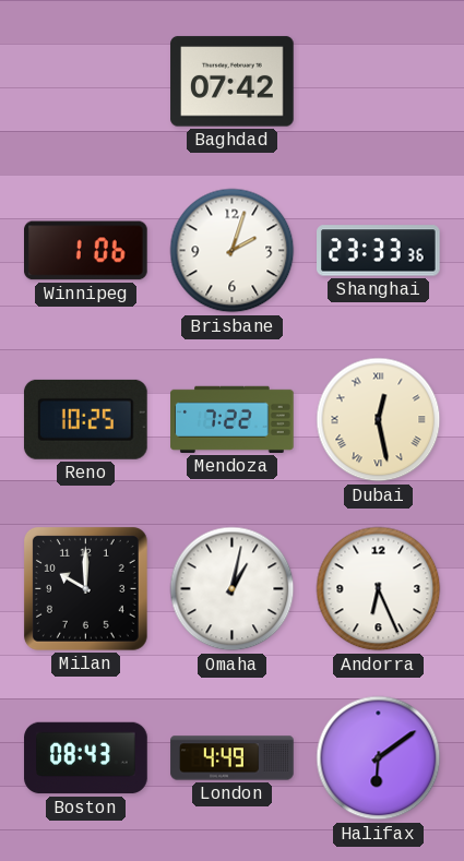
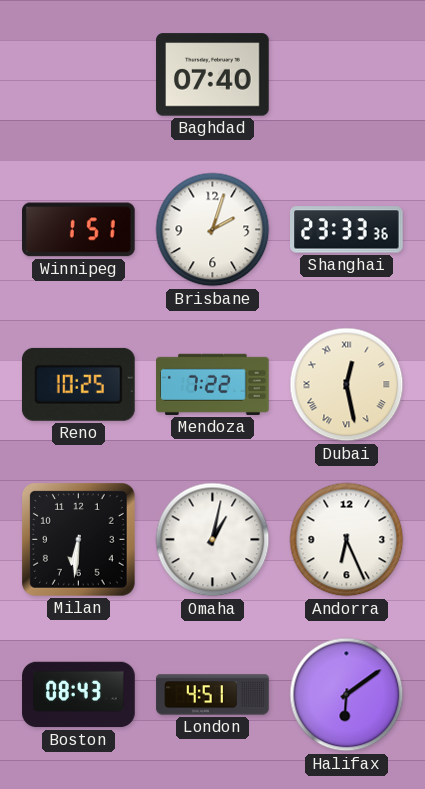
Baghdad: 07:42 -> 07:40 (213, 75)
Winnipeg: 1:06 -> 1:51 (79, 230)
Milan: 10:00 -> 6:31 (78, 539)
London: 4:49 -> 4:51 (213, 695)
